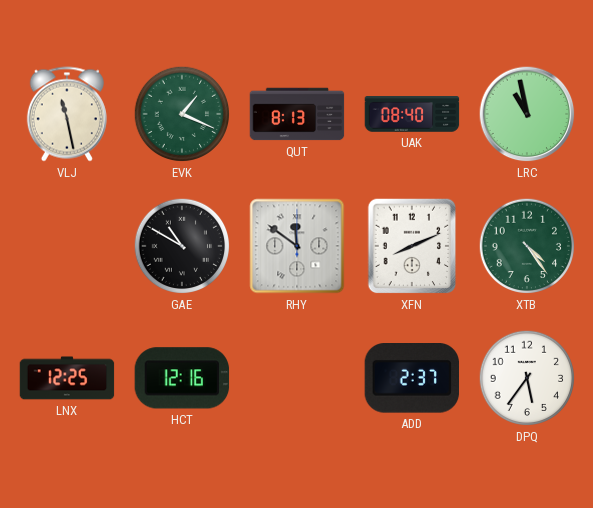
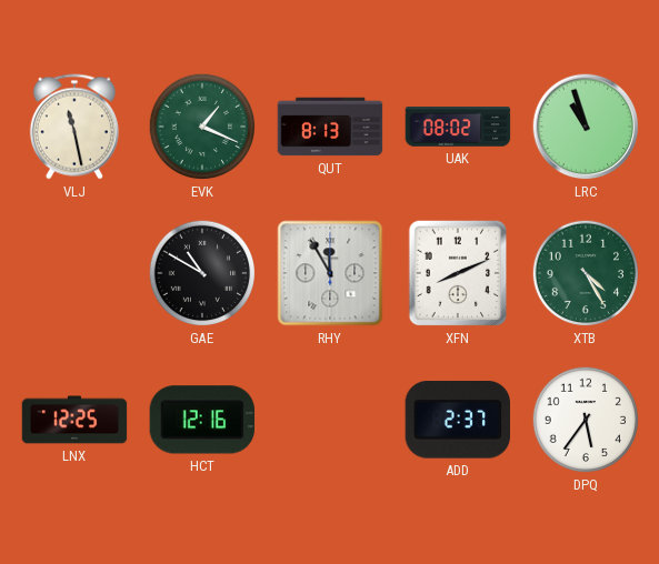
UAK: 08:40 -> 08:02 (458, 127)
LRC: 10:58 -> 10:57 (586, 127)
RHY: 11:51 -> 11:55 (330, 273)
XTB: 4:24 -> 4:25 (586, 273)
